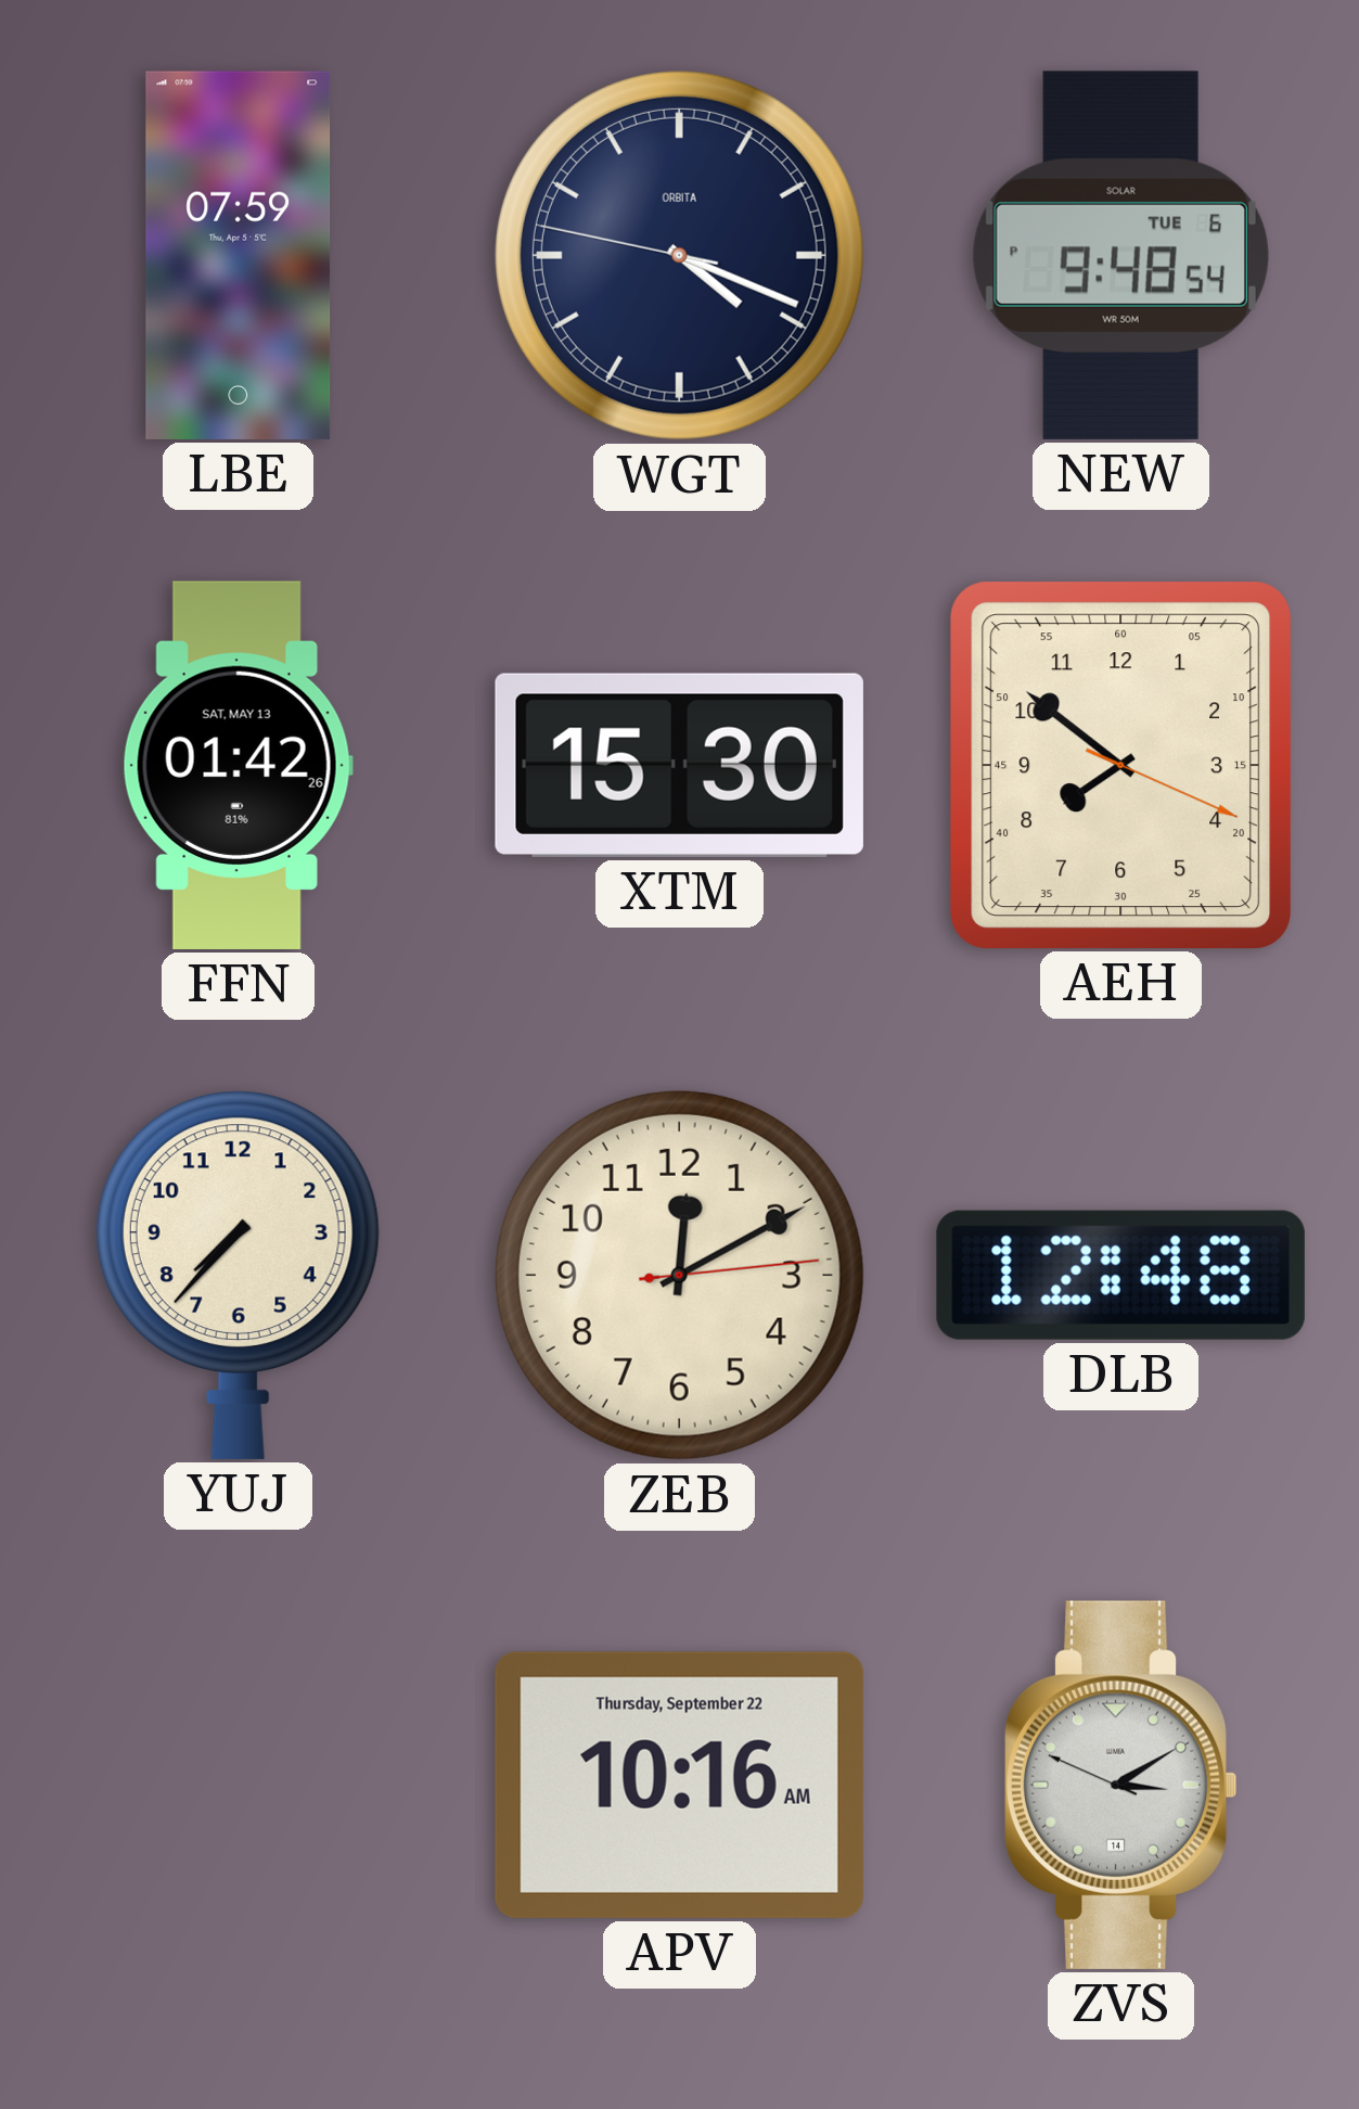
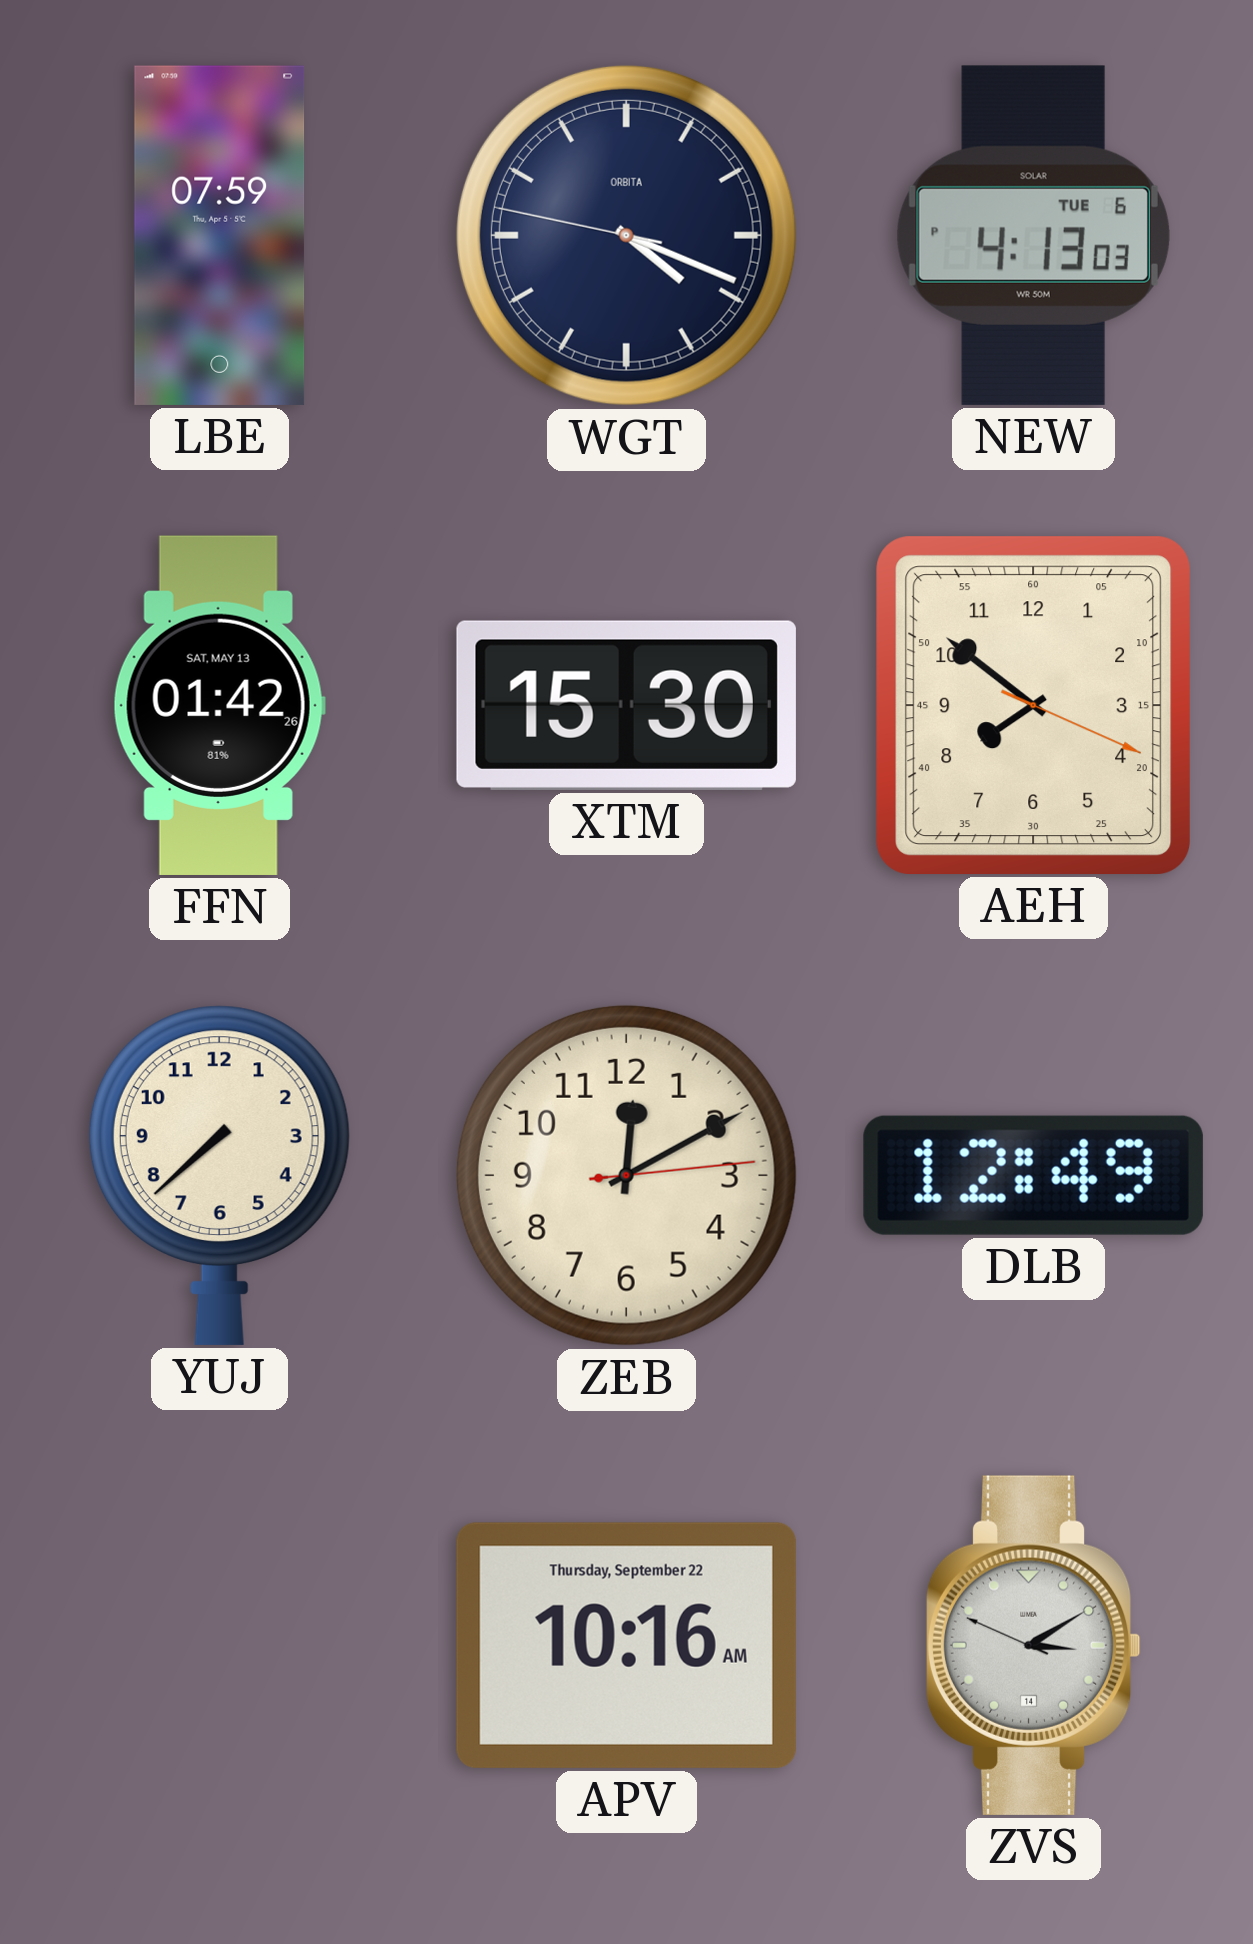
NEW: 9:48 -> 4:13 (1033, 235)
YUJ: 7:37 -> 7:38 (219, 1175)
DLB: 12:48 -> 12:49 (1033, 1175)
